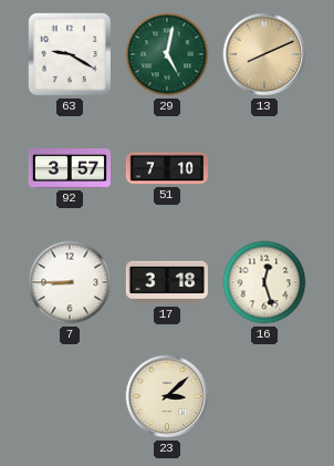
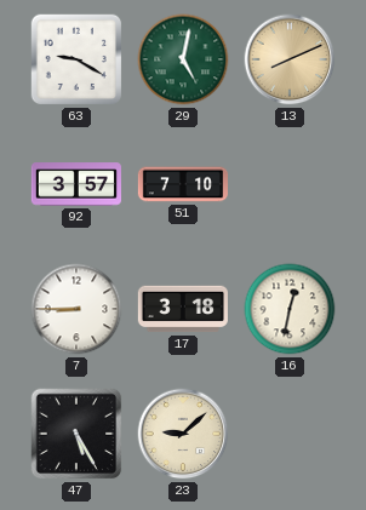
16: 12:27 -> 12:32 (290, 309)
47: none -> 5:25 (76, 434)
23: 3:08 -> 9:08 (183, 434)
